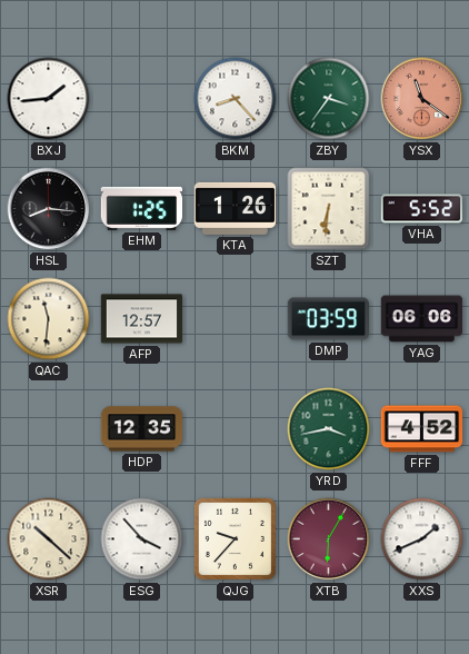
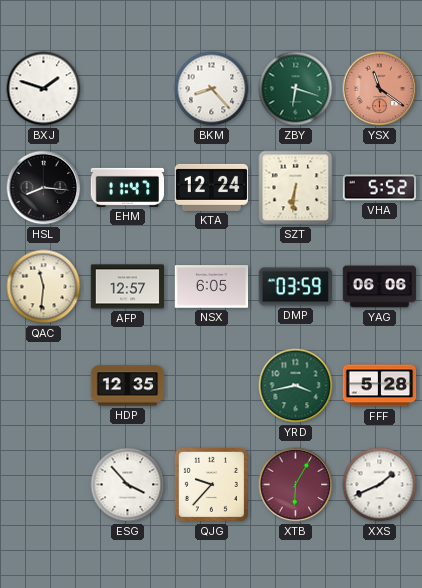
BXJ: 1:44 -> 1:48 (44, 89)
ZBY: 3:36 -> 6:18 (296, 89)
EHM: 1:25 -> 11:47 (128, 187)
KTA: 1:26 -> 12:24 (212, 187)
NSX: none -> 6:05 (212, 287)
FFF: 4:52 -> 5:28 (380, 386)
XSR: 10:22 -> none (49, 539)
